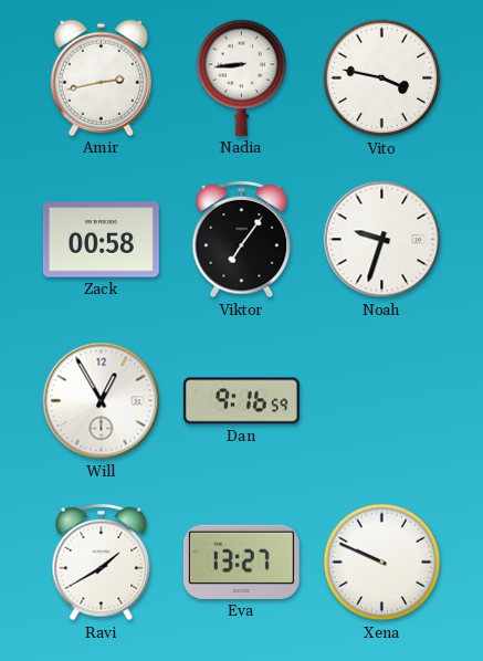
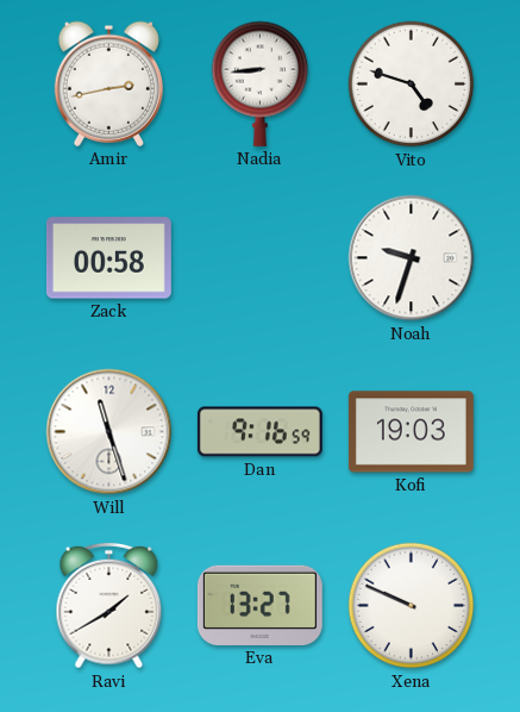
Vito: 3:47 -> 4:48 (412, 85)
Viktor: 7:06 -> none (242, 240)
Will: 12:55 -> 11:27 (109, 432)
Kofi: none -> 19:03 (411, 432)
